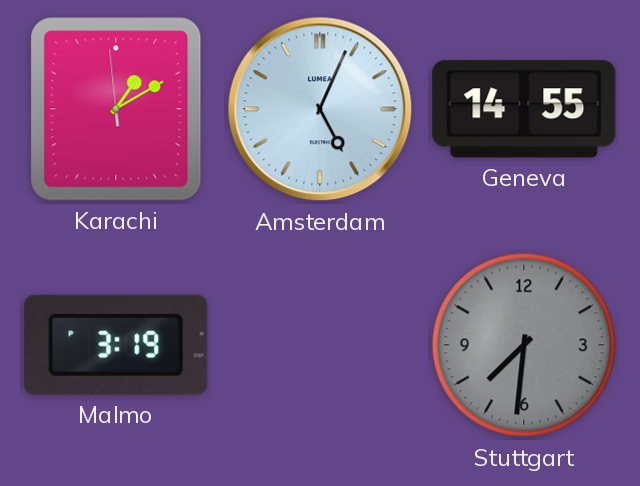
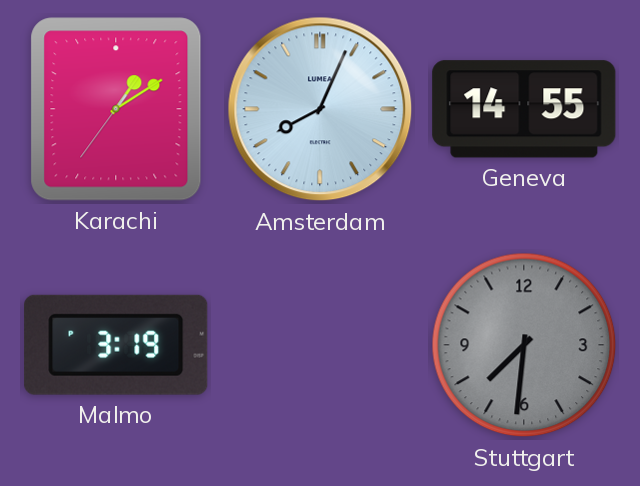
Karachi: 1:09:59 -> 1:09:36 (116, 109)
Amsterdam: 5:04 -> 8:04 (320, 109)
